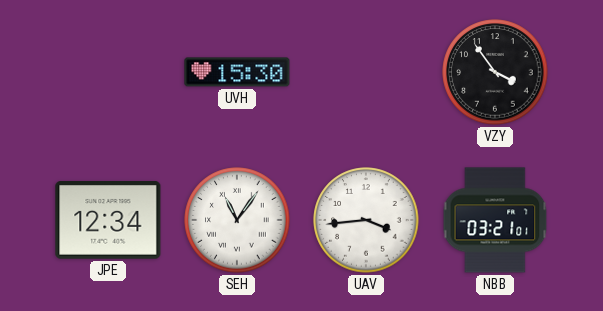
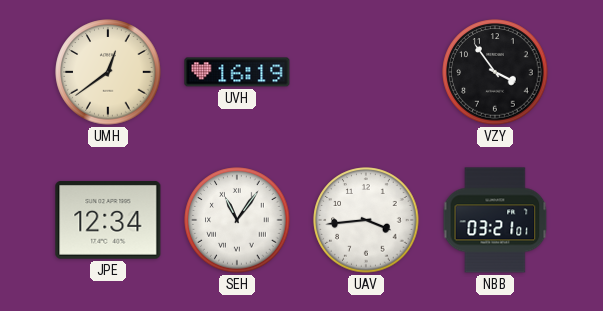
UMH: none -> 12:39 (108, 72)
UVH: 15:30 -> 16:19 (237, 72)
